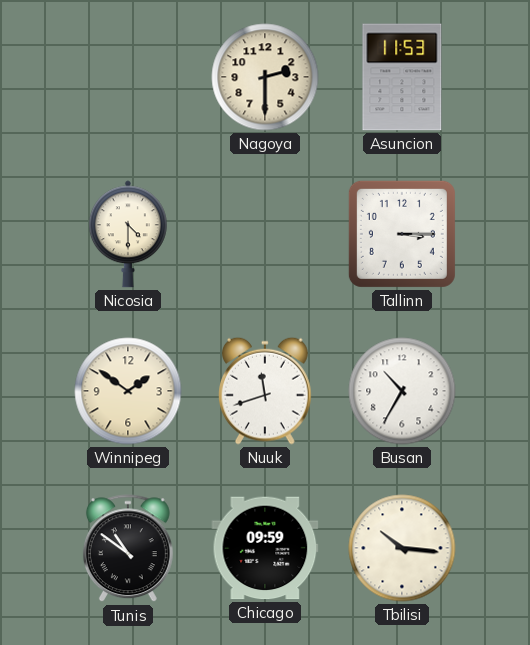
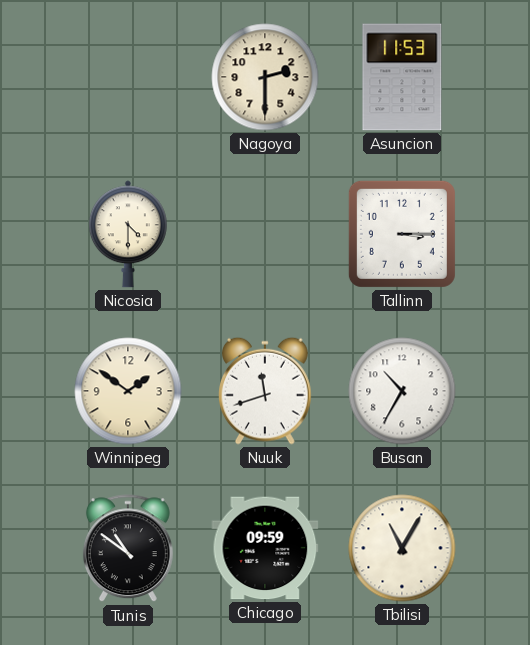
Tbilisi: 10:16 -> 11:05 (402, 548)
